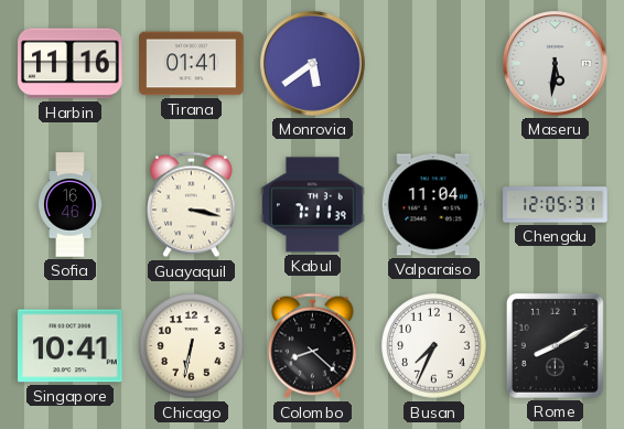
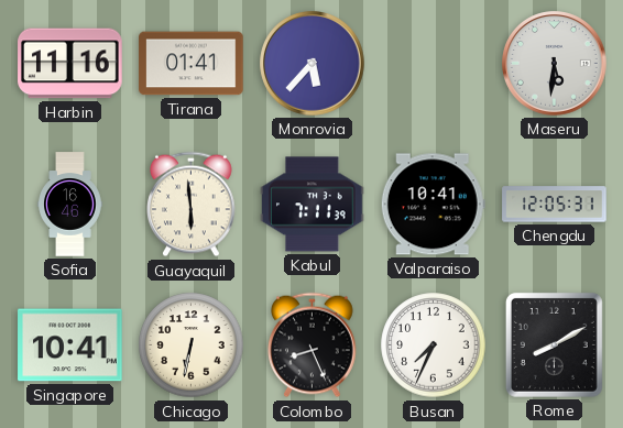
Monrovia: 5:39 -> 5:37 (313, 64)
Guayaquil: 3:17 -> 5:59 (192, 205)
Valparaiso: 11:04 -> 10:41 (433, 205)
Colombo: 8:22 -> 8:26 (313, 345)
